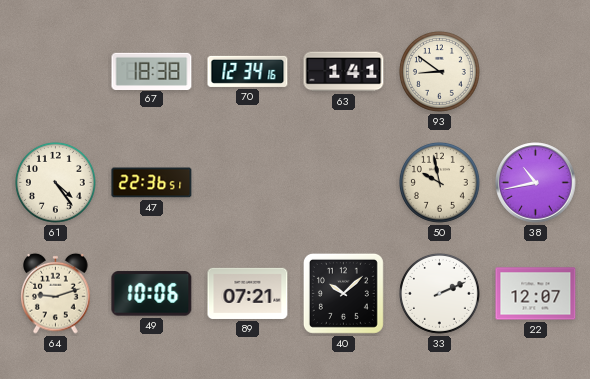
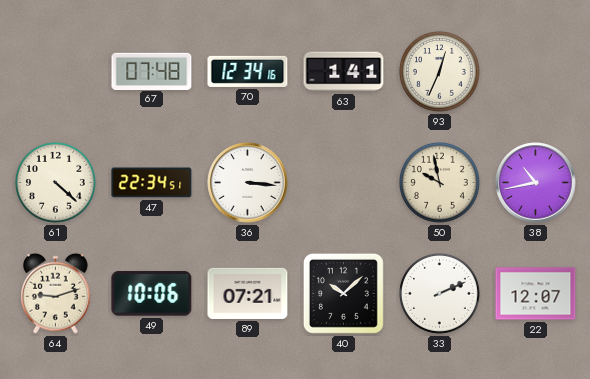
67: 18:38 -> 07:48 (152, 71)
93: 8:51 -> 12:34 (439, 71)
61: 4:24 -> 4:22 (55, 182)
47: 22:36 -> 22:34 (152, 183)
36: none -> 3:16 (248, 183)
